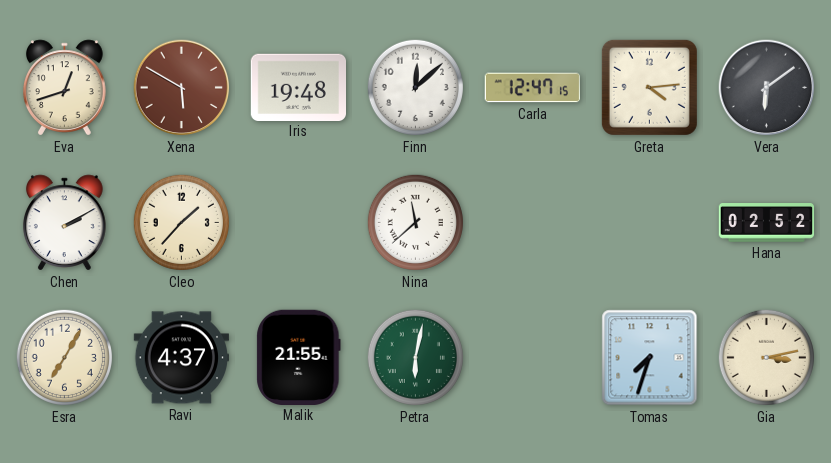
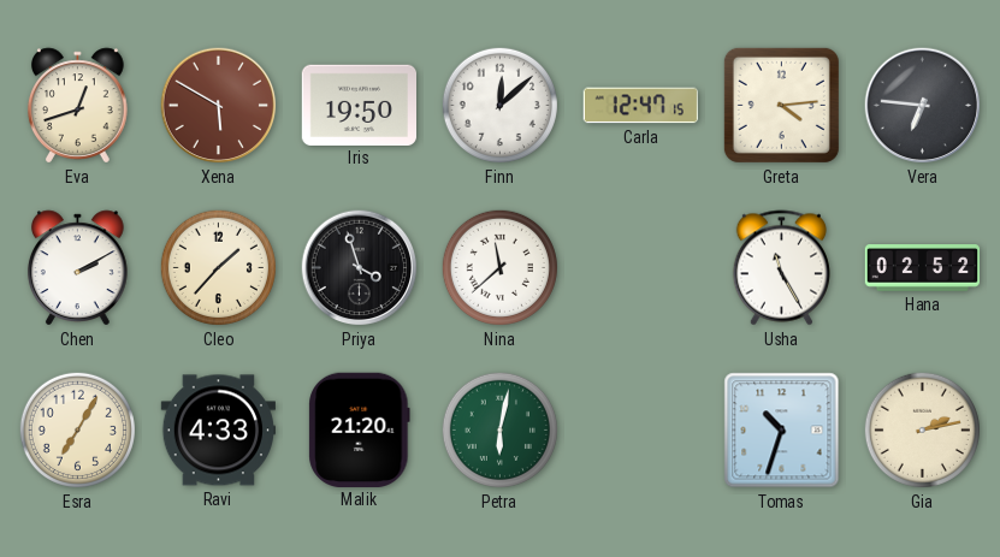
Iris: 19:48 -> 19:50 (359, 105)
Vera: 6:09 -> 6:46 (923, 106)
Priya: none -> 3:57 (360, 268)
Usha: none -> 11:25 (781, 268)
Ravi: 4:37 -> 4:33 (219, 431)
Malik: 21:55 -> 21:20 (360, 429)
Tomas: 7:33 -> 10:33 (782, 431)
Gia: 3:13 -> 2:13 (922, 429)
